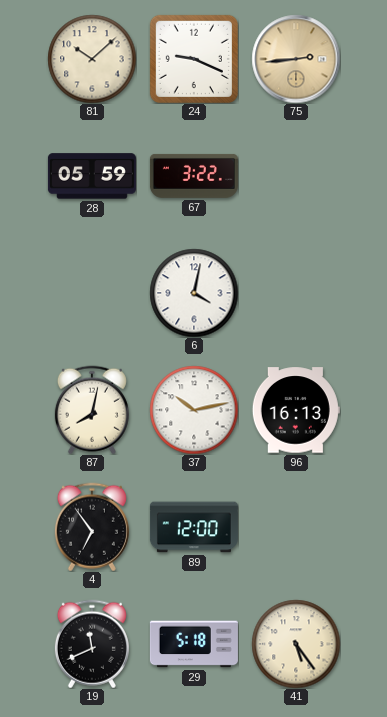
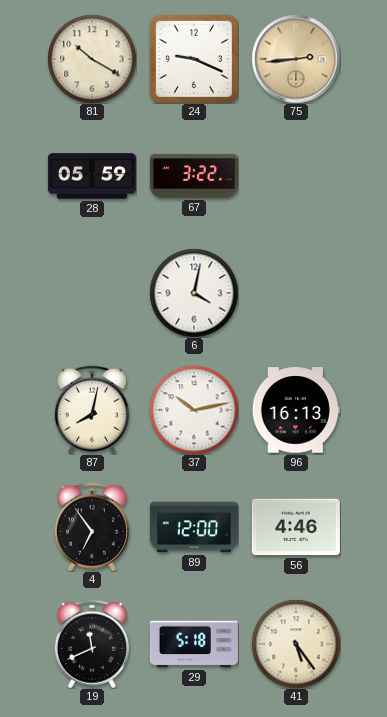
81: 10:08 -> 10:20 (92, 59)
56: none -> 4:46 (296, 527)
